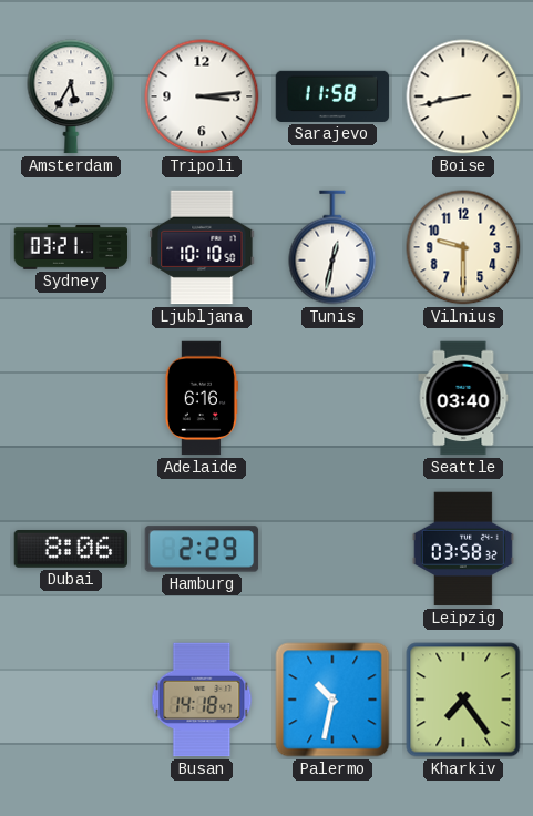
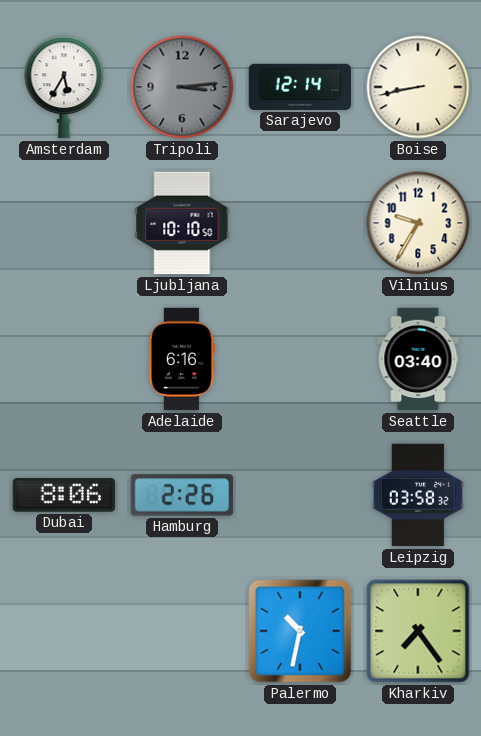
Tripoli dial: white -> grey (182, 87)
Sarajevo: 11:58 -> 12:14 (300, 87)
Sydney: 03:21 -> none (71, 248)
Tunis: 12:32 -> none (332, 247)
Vilnius: 9:30 -> 9:35 (418, 223)
Hamburg: 2:29 -> 2:26 (182, 495)
Busan: 14:18 -> none (202, 700)
